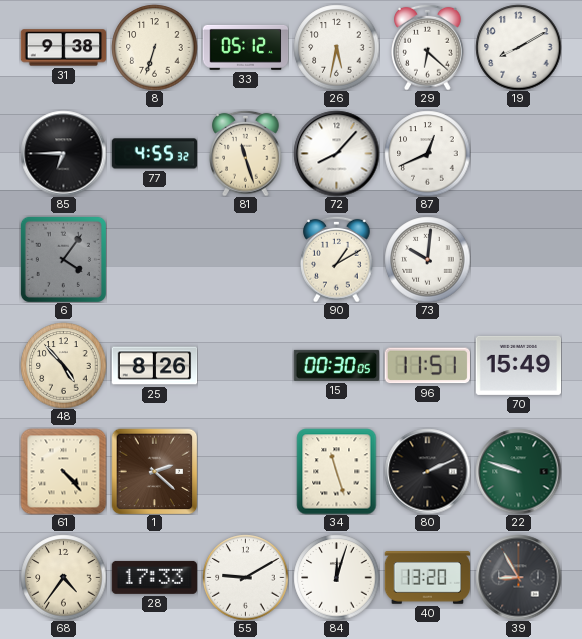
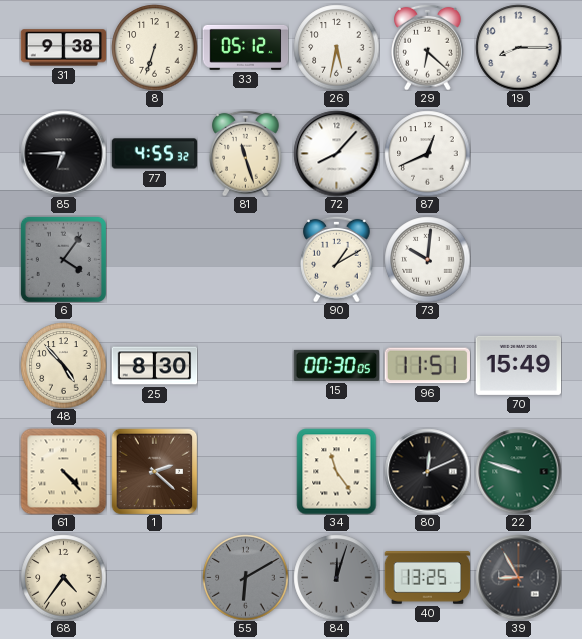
19: 8:10 -> 8:15 (518, 47)
25: 8:26 -> 8:30 (154, 366)
34: 11:27 -> 11:24 (337, 471)
80: 2:11 -> 12:11 (427, 471)
28: 17:33 -> none (154, 577)
55: 9:10 -> 6:10 (245, 577)
55 dial: white -> grey (245, 577)
84 dial: white -> grey (336, 577)
40: 13:20 -> 13:25 (427, 578)
